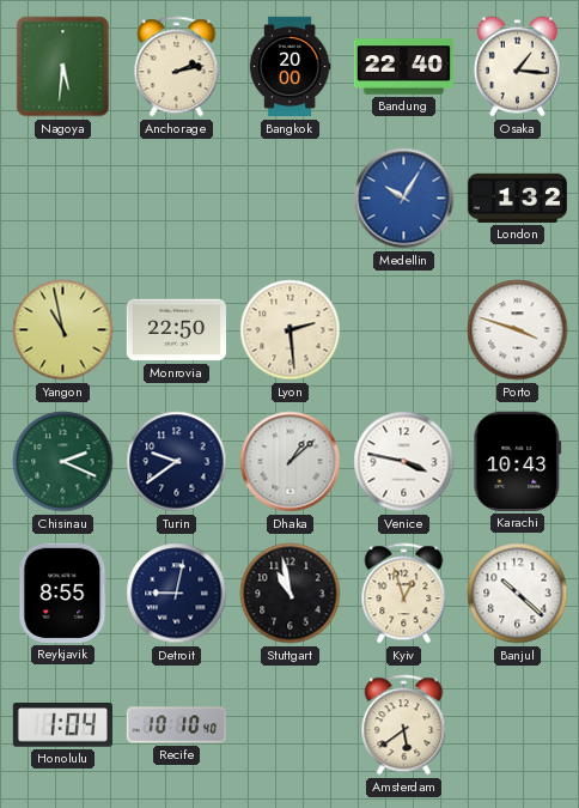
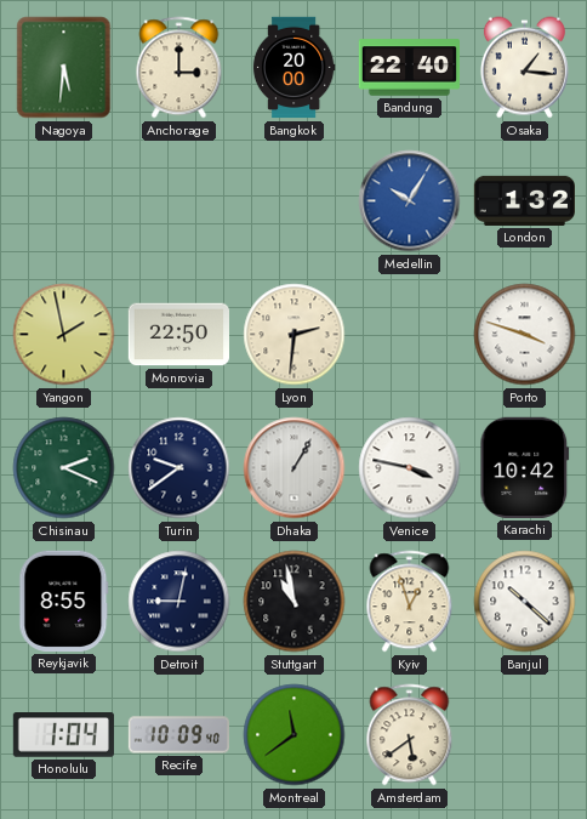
Anchorage: 2:13 -> 3:00 (179, 68)
Yangon: 10:58 -> 1:58 (64, 335)
Lyon: 2:29 -> 2:31 (295, 335)
Dhaka: 1:08 -> 1:05 (295, 468)
Karachi: 10:43 -> 10:42 (525, 467)
Recife: 10:10 -> 10:09 (178, 735)
Montreal: none -> 11:39 (295, 735)
